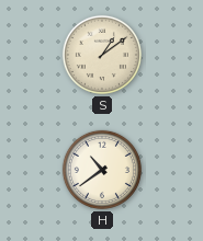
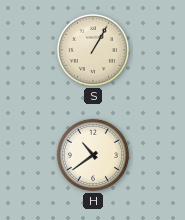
S: 1:09 -> 1:05 (93, 50)
